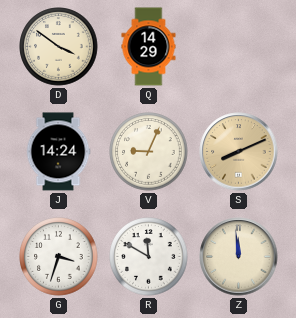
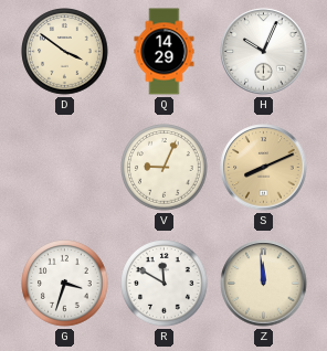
H: none -> 10:04 (264, 52)
J: 14:24 -> none (58, 152)
